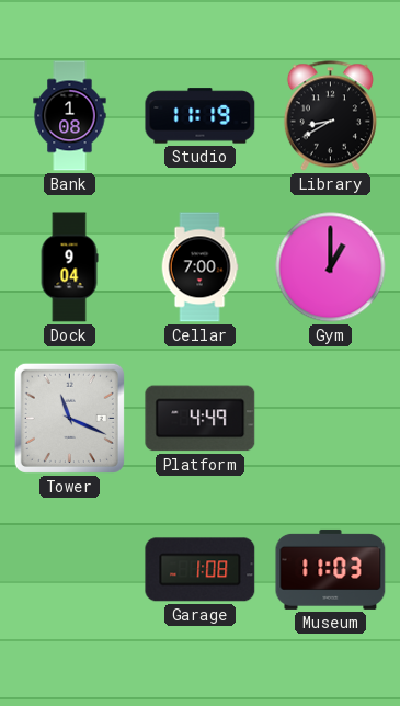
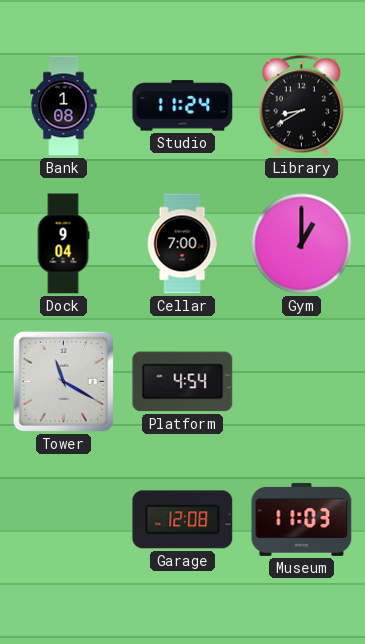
Studio: 11:19 -> 11:24 (183, 106)
Tower: 11:19 -> 11:20 (63, 381)
Platform: 4:49 -> 4:54 (183, 382)
Garage: 1:08 -> 12:08 (183, 520)
